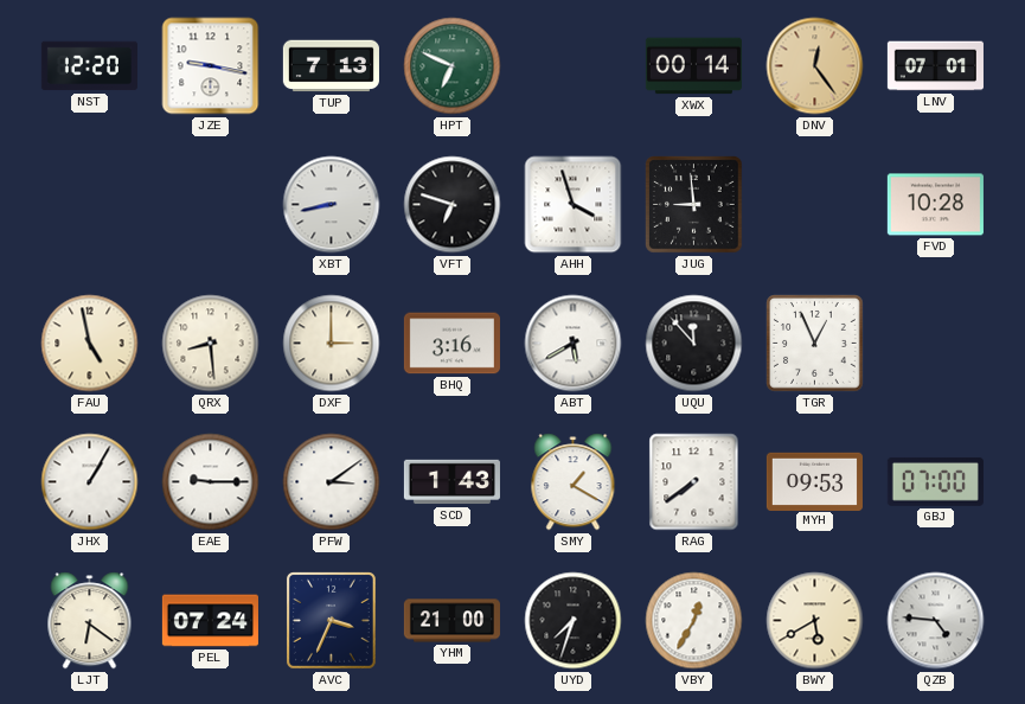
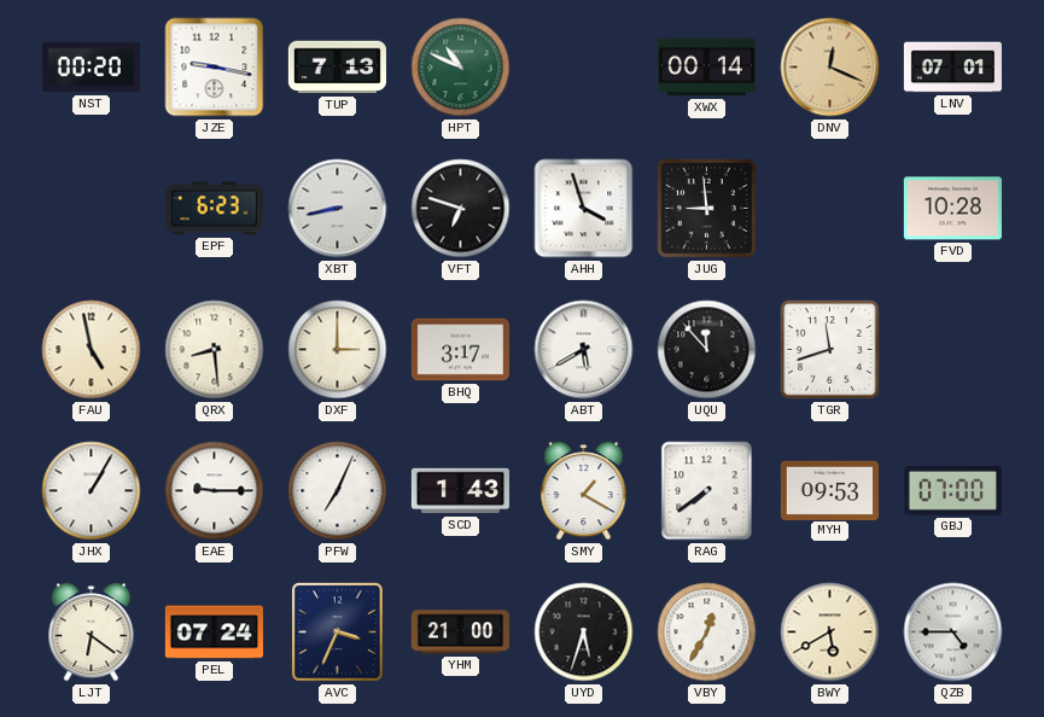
NST: 12:20 -> 00:20 (91, 68)
HPT: 6:49 -> 10:49 (461, 68)
DNV: 12:24 -> 12:19 (830, 68)
EPF: none -> 6:23 (214, 209)
BHQ: 3:16 -> 3:17 (460, 350)
TGR: 12:56 -> 11:42 (830, 350)
PFW: 3:09 -> 7:04 (338, 491)
UYD: 7:33 -> 5:33 (584, 633)
QZB: 4:46 -> 4:45 (953, 633)
